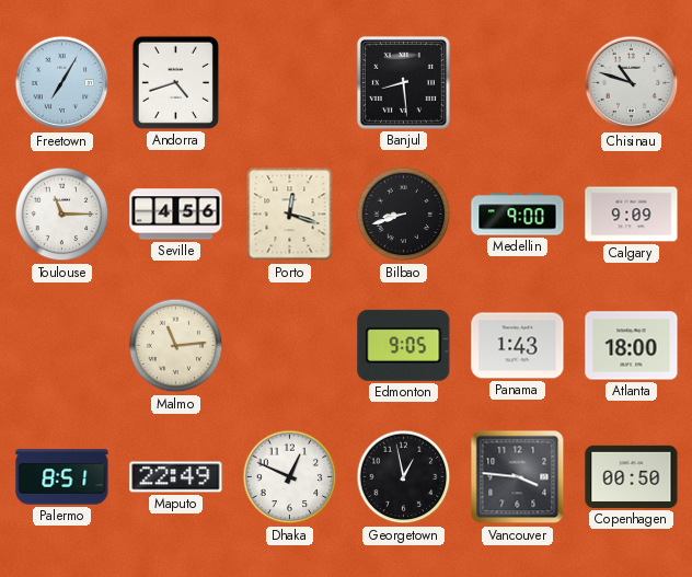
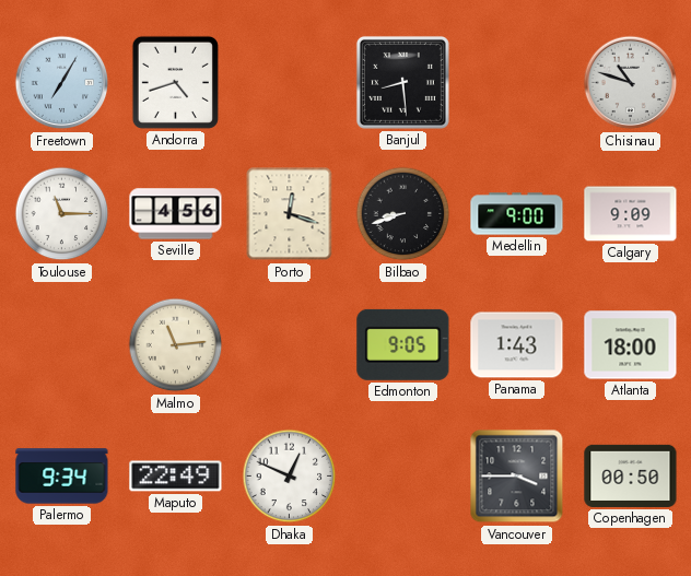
Palermo: 8:51 -> 9:34 (62, 477)
Georgetown: 12:58 -> none (404, 477)
Vancouver: 3:46 -> 3:45 (517, 477)
